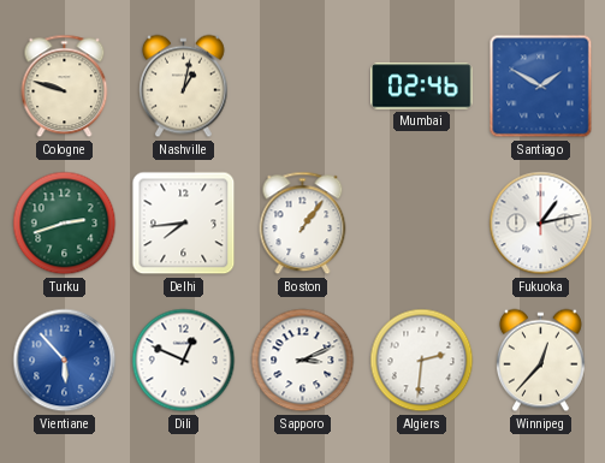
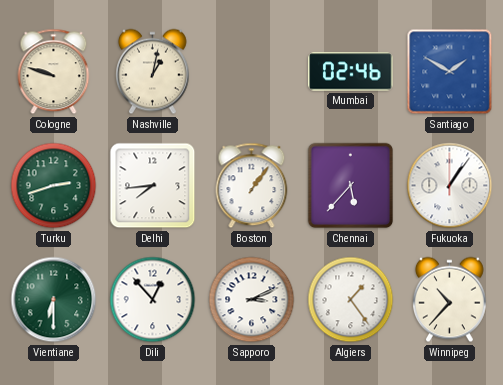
Chennai: none -> 5:37 (351, 186)
Fukuoka: 1:13 -> 1:06 (450, 186)
Vientiane: 5:53 -> 6:30 (54, 300)
Vientiane dial: blue -> green (54, 300)
Dili: 12:49 -> 12:53 (153, 300)
Algiers: 2:31 -> 1:24 (351, 300)
Winnipeg: 12:37 -> 10:37 (449, 300)
